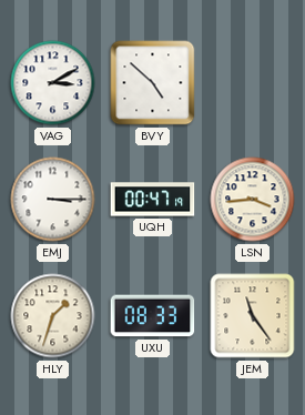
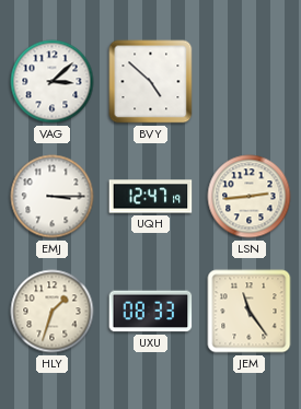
VAG: 3:10 -> 3:08 (53, 82)
UQH: 00:47 -> 12:47 (151, 197)
LSN: 3:44 -> 2:44 (250, 197)
